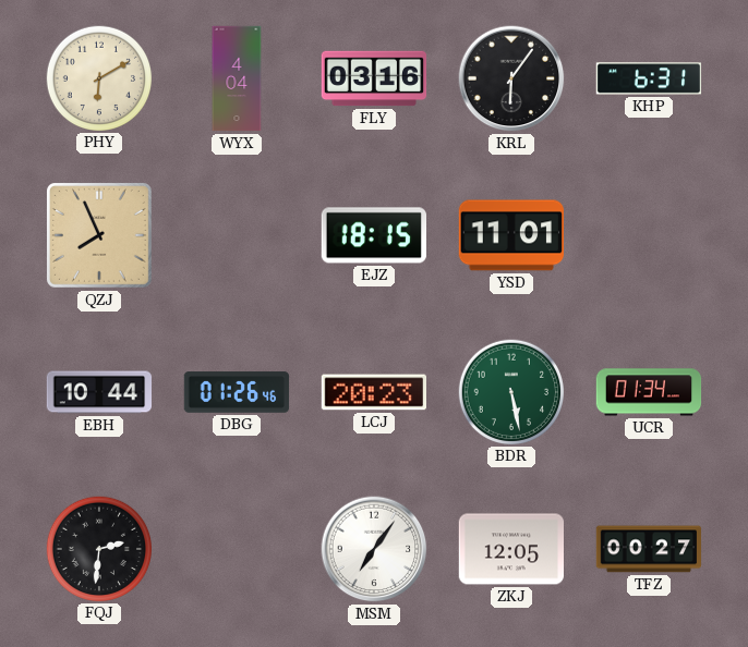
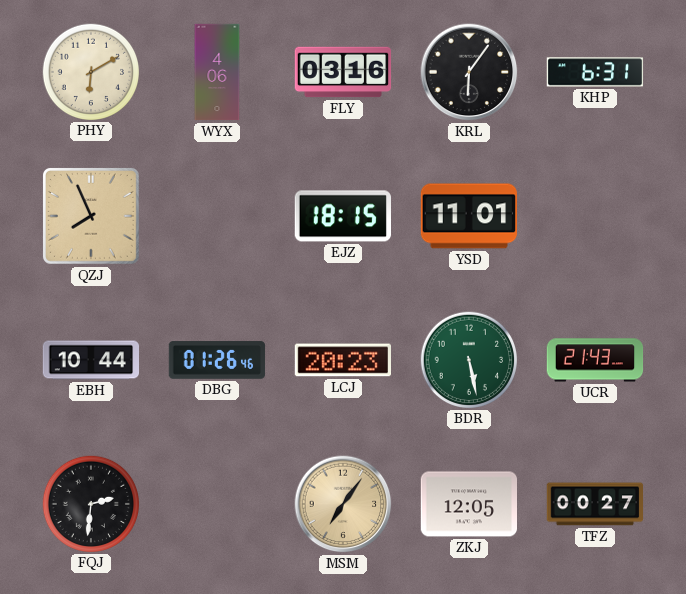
WYX: 4:04 -> 4:06 (217, 72)
UCR: 01:34 -> 21:43 (595, 360)
MSM dial: white -> champagne (343, 504)
